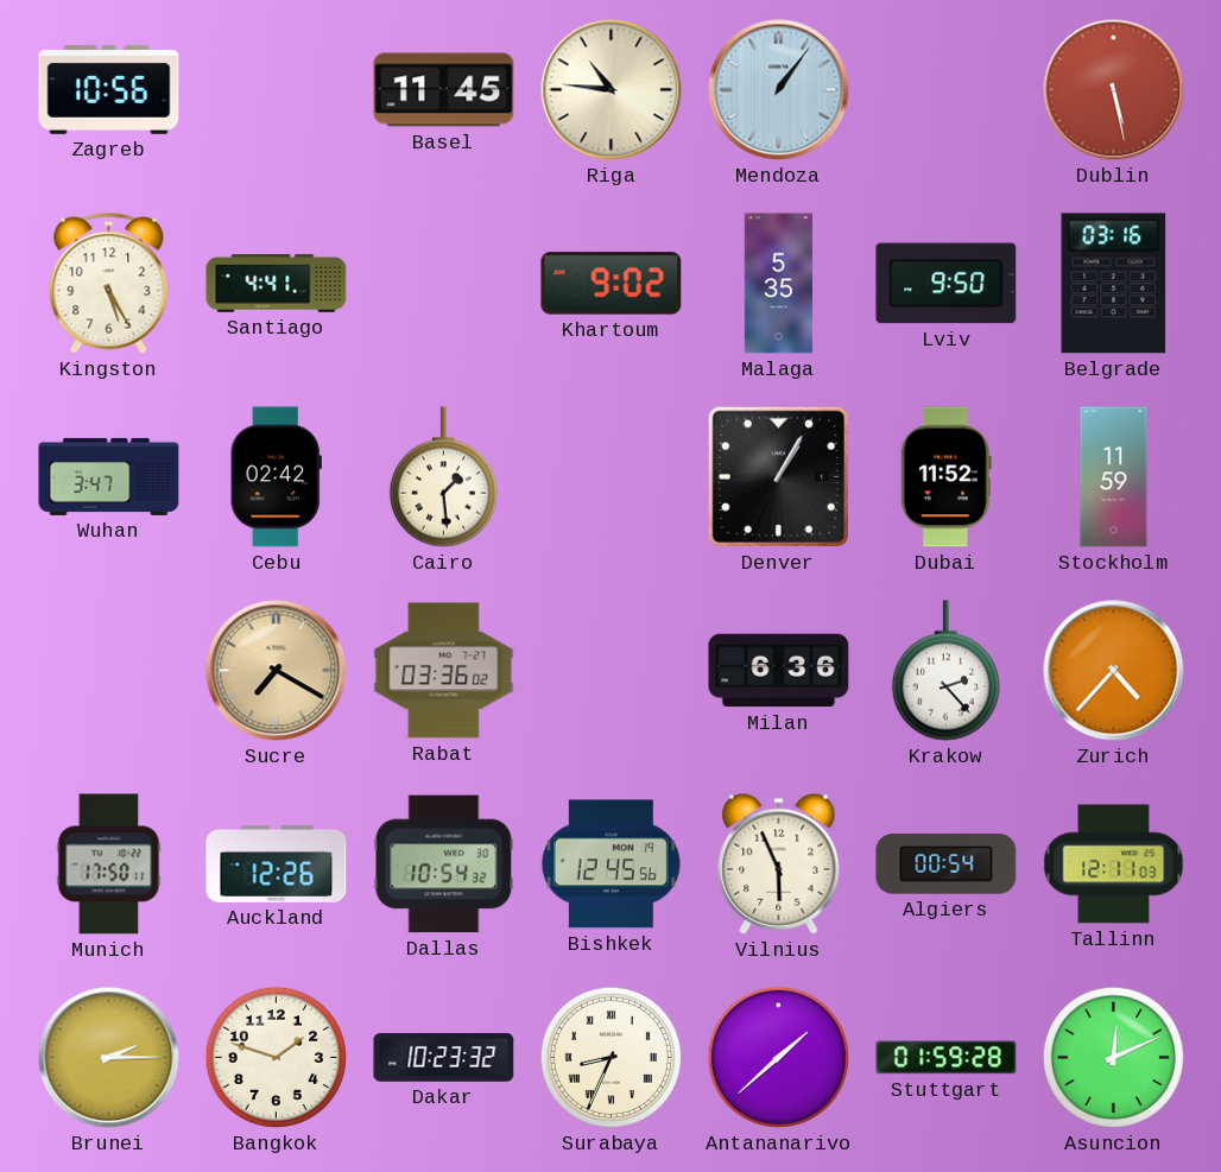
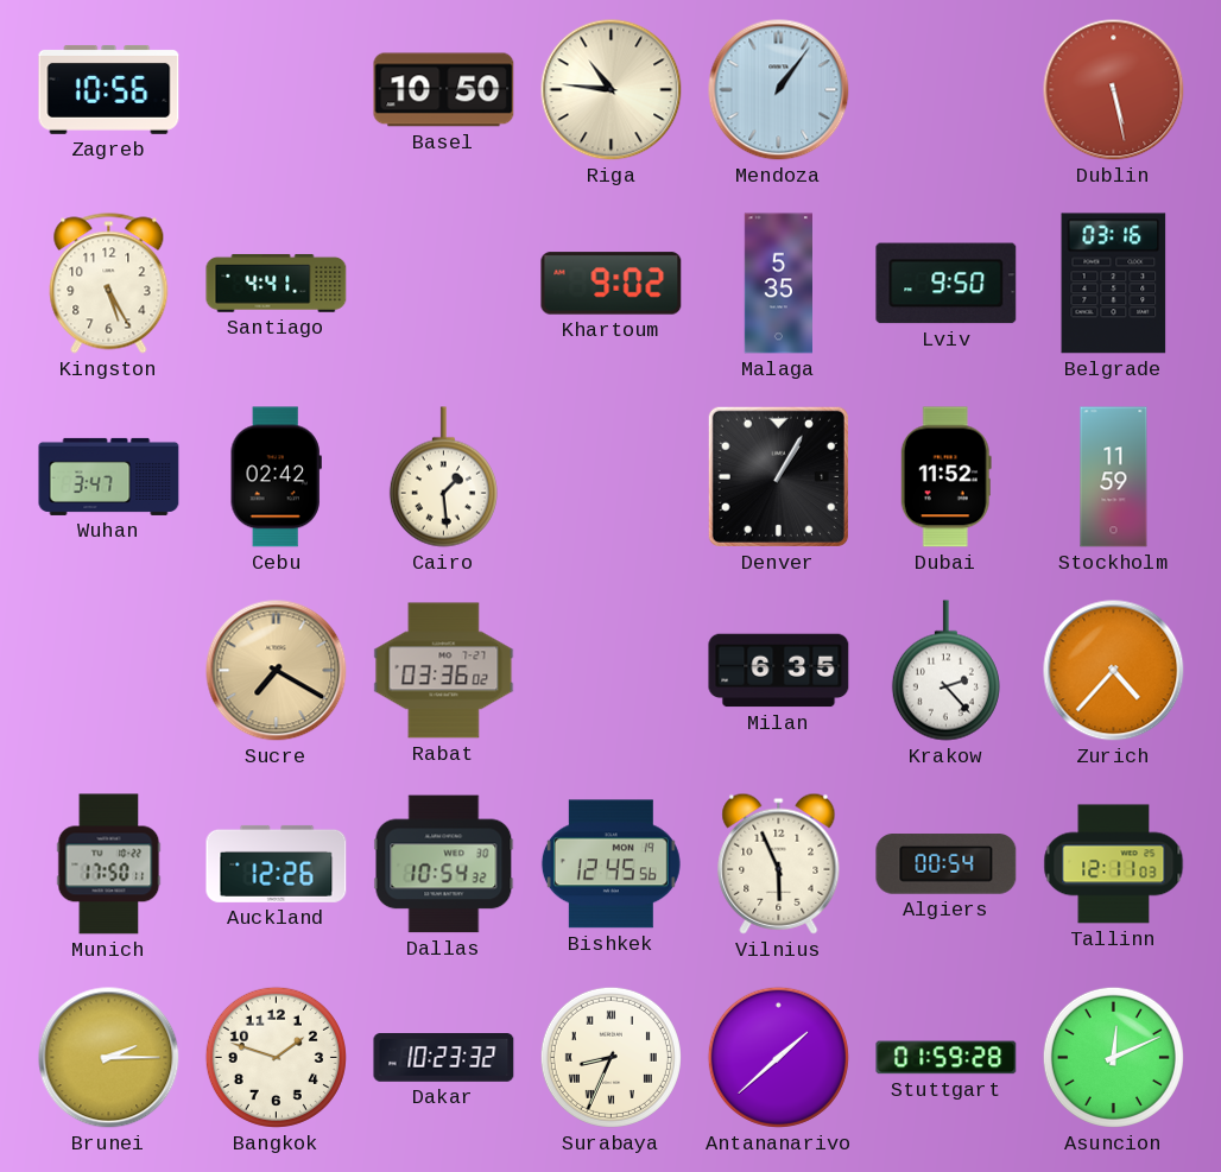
Basel: 11:45 -> 10:50 (444, 90)
Milan: 6:36 -> 6:35 (779, 671)
